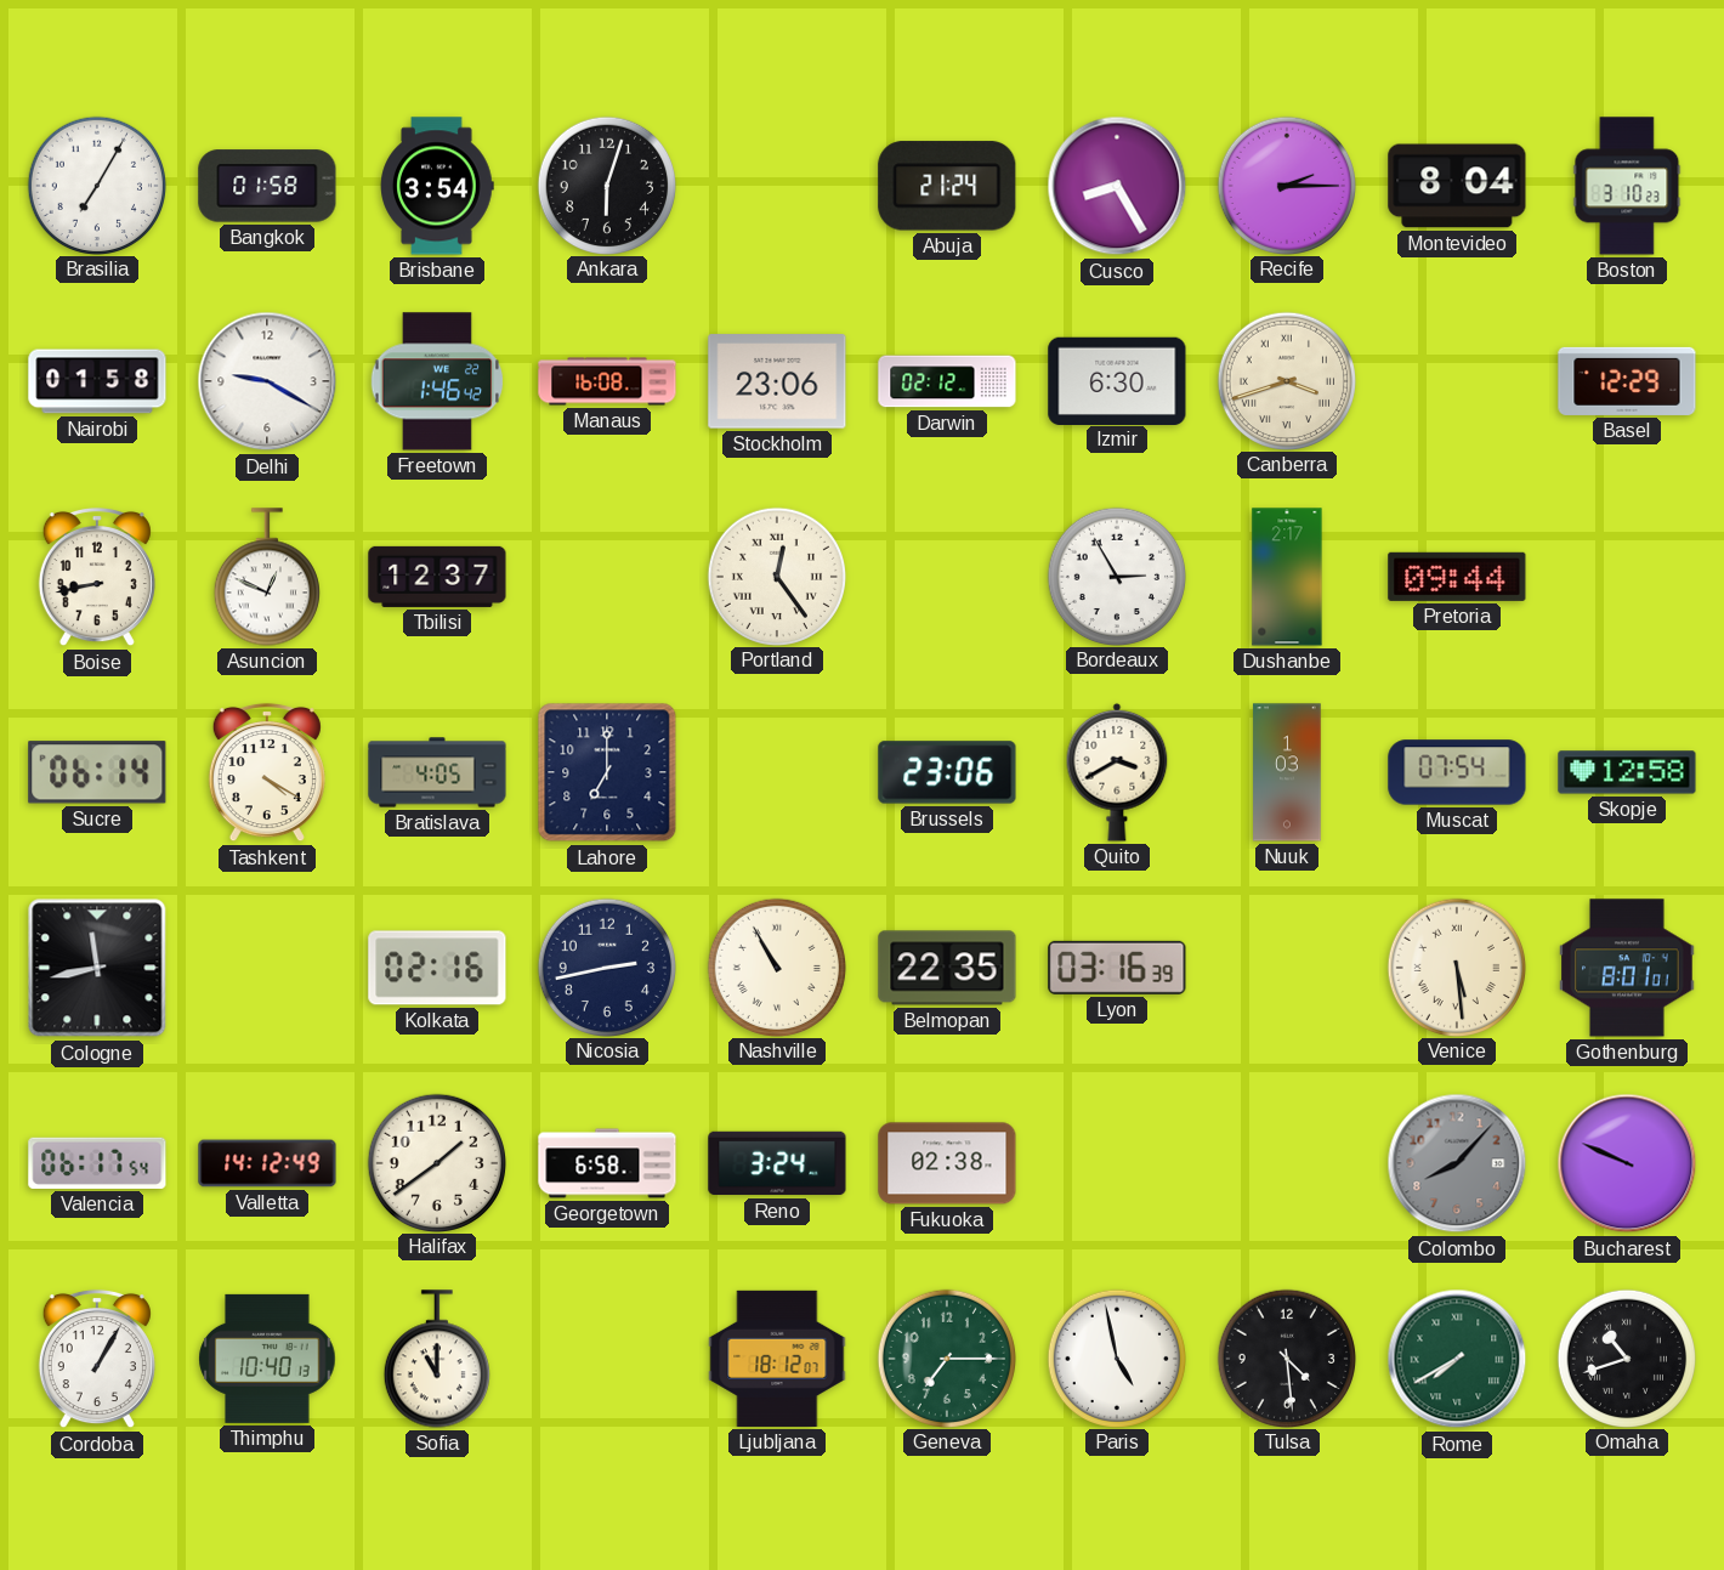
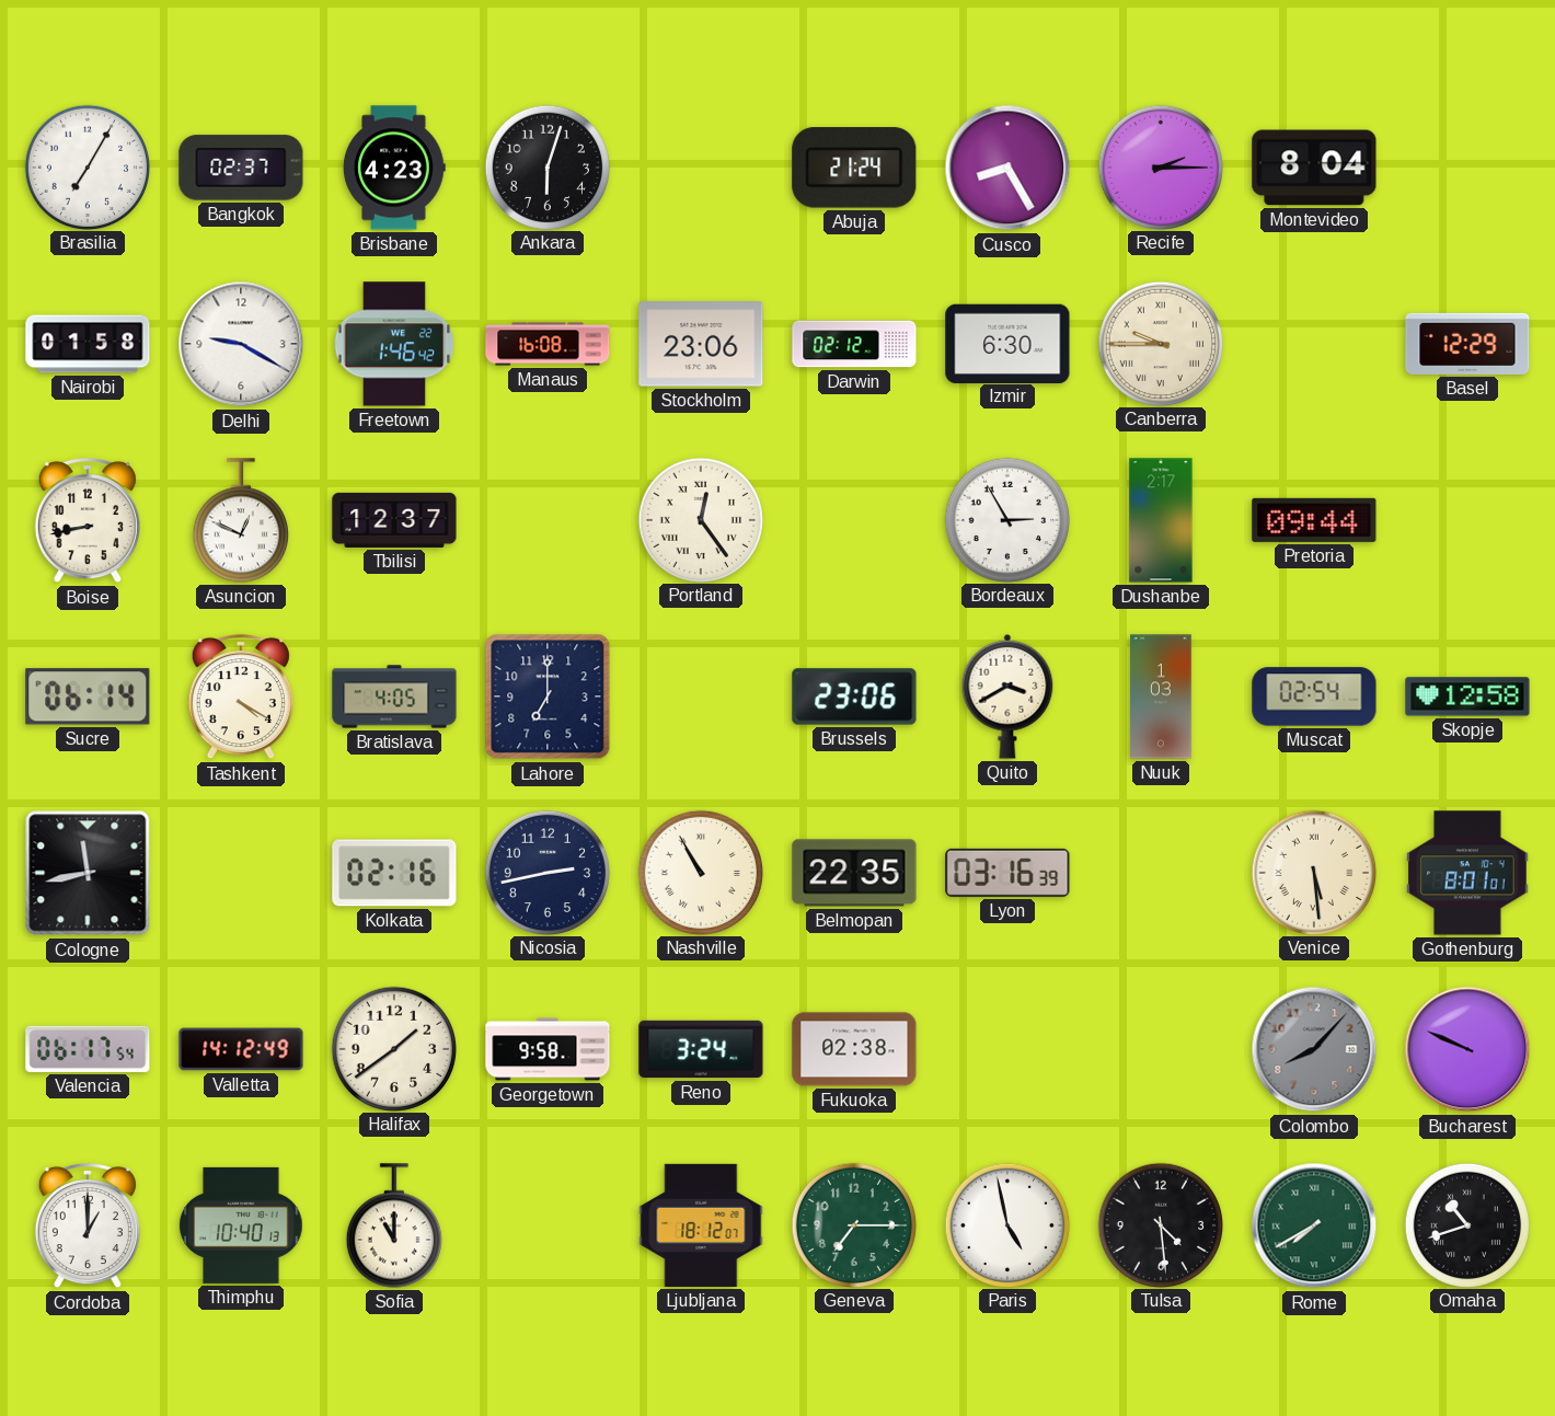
Bangkok: 01:58 -> 02:37 (241, 168)
Brisbane: 3:54 -> 4:23 (394, 168)
Boston: 3:10 -> none (1627, 186)
Canberra: 3:42 -> 9:45 (1160, 343)
Muscat: 07:54 -> 02:54 (1314, 697)
Georgetown: 6:58 -> 9:58 (548, 1049)
Cordoba: 1:05 -> 1:00 (88, 1225)
